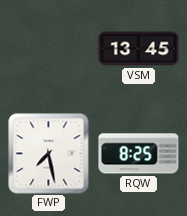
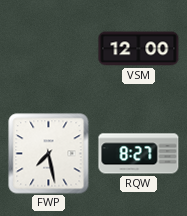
VSM: 13:45 -> 12:00 (139, 49)
RQW: 8:25 -> 8:27 (139, 154)
